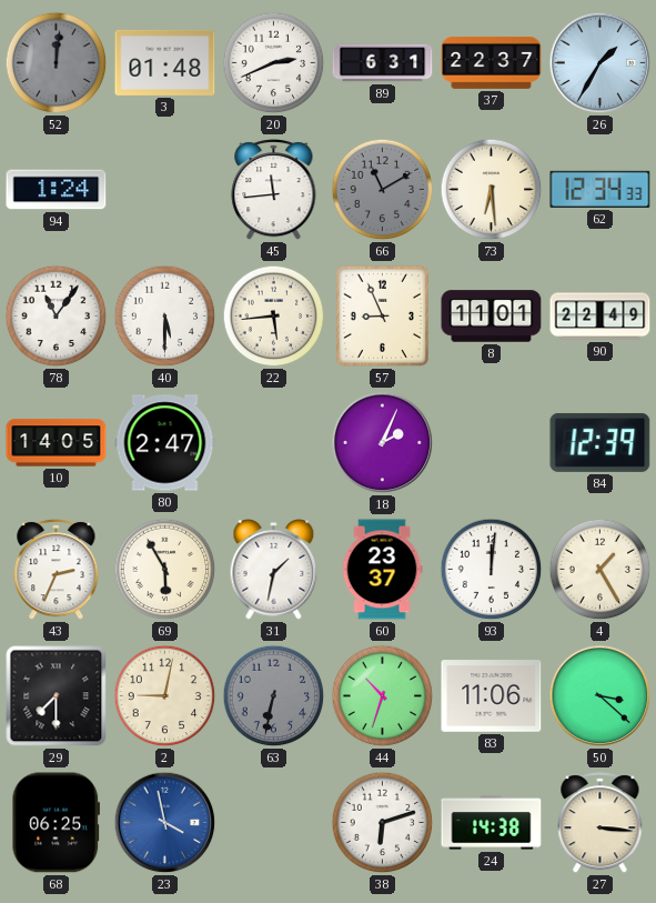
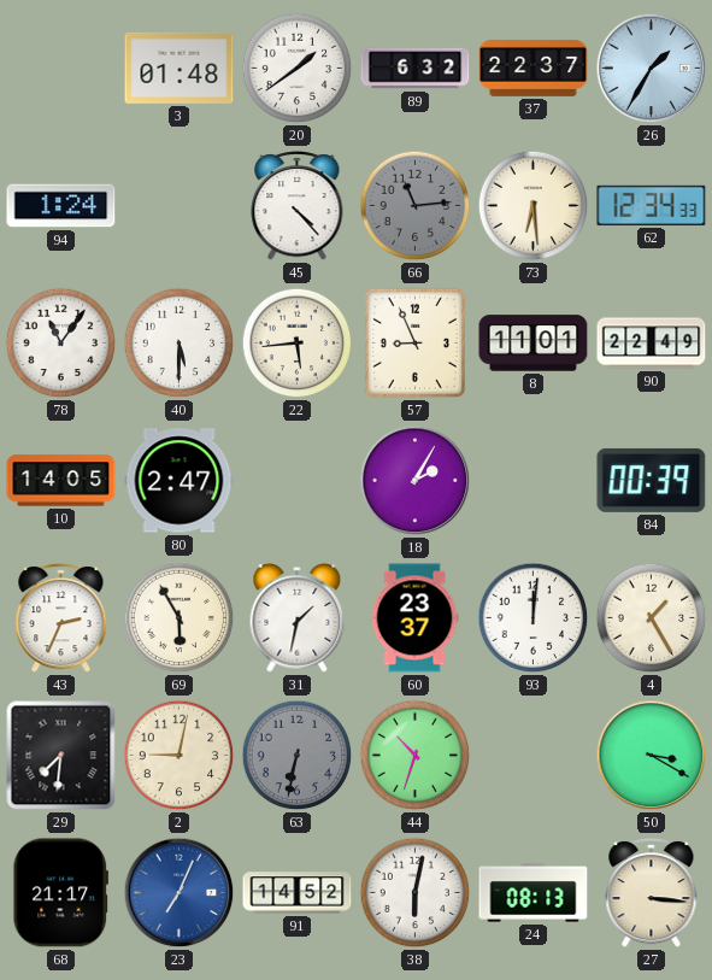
52: 12:01 -> none (57, 63)
20: 2:41 -> 1:39 (298, 69)
89: 6:31 -> 6:32 (416, 69)
45: 11:44 -> 4:23 (298, 206)
66: 11:10 -> 11:14 (416, 206)
18: 2:04 -> 2:05 (416, 481)
84: 12:39 -> 00:39 (652, 480)
29: 7:30 -> 7:31 (61, 756)
83: 11:06 -> none (492, 696)
50: 3:22 -> 3:20 (652, 756)
68: 06:25 -> 21:17 (60, 893)
23: 3:58 -> 7:04 (180, 893)
91: none -> 14:52 (298, 893)
38: 6:12 -> 6:02 (416, 893)
24: 14:38 -> 08:13 (534, 893)
